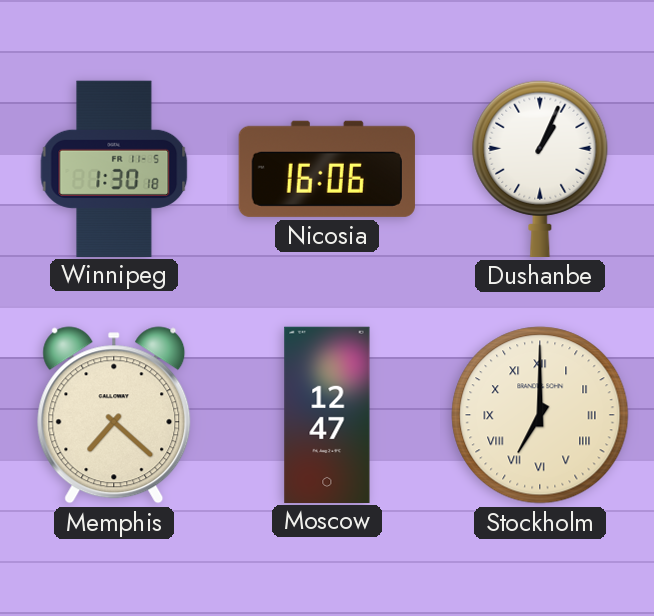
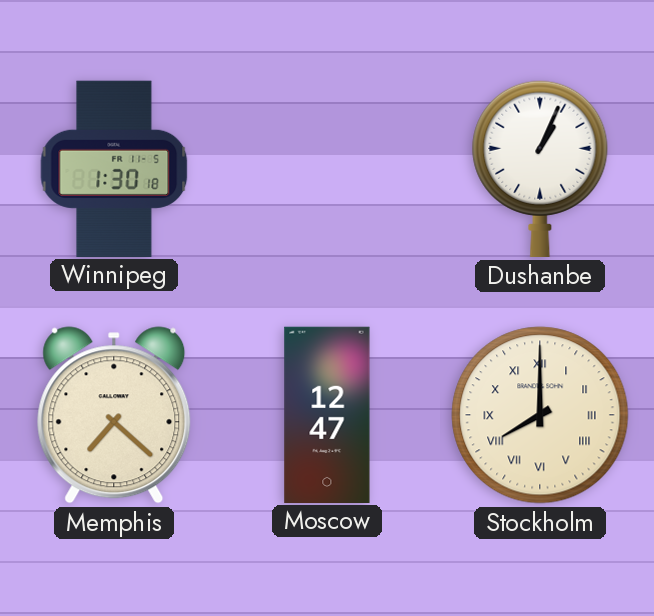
Nicosia: 16:06 -> none (327, 169)
Stockholm: 7:00 -> 8:00 (540, 415)
